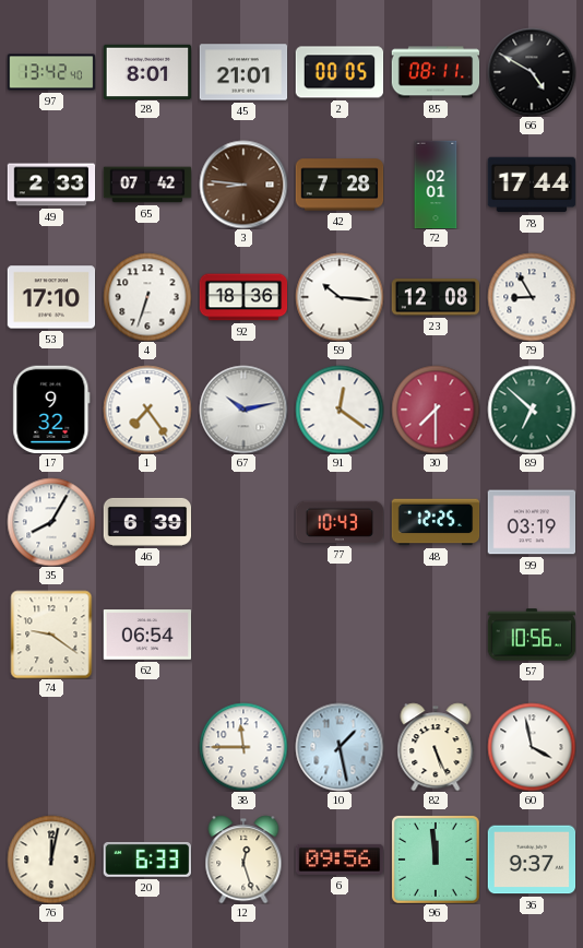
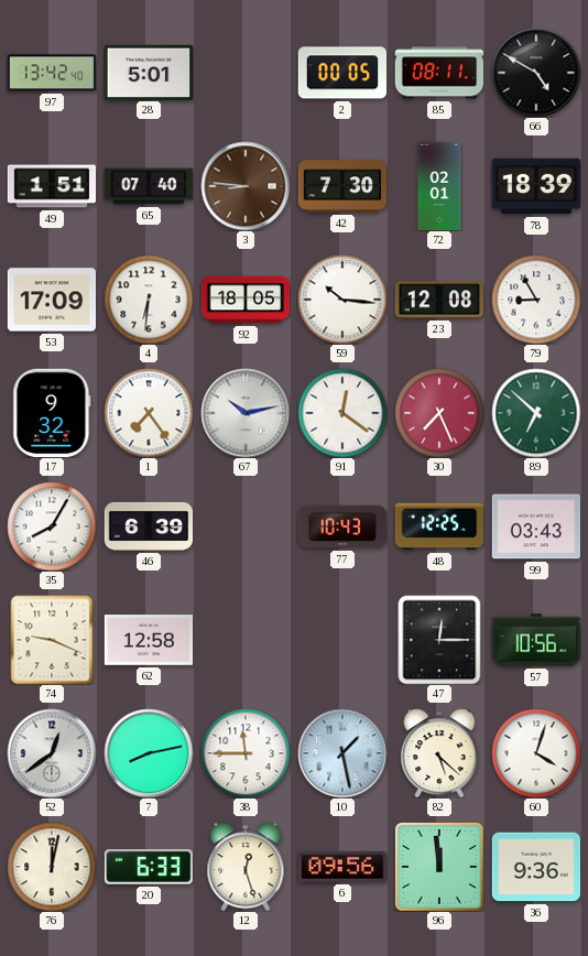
28: 8:01 -> 5:01 (149, 72)
45: 21:01 -> none (243, 72)
49: 2:33 -> 1:51 (52, 186)
65: 07:42 -> 07:40 (149, 186)
42: 7:28 -> 7:30 (342, 186)
78: 17:44 -> 18:39 (536, 186)
53: 17:10 -> 17:09 (52, 300)
4: 6:33 -> 6:31 (149, 300)
92: 18:36 -> 18:05 (246, 300)
30: 7:30 -> 7:26 (439, 413)
99: 03:19 -> 03:43 (536, 526)
74: 9:21 -> 9:19 (52, 640)
62: 06:54 -> 12:58 (149, 640)
47: none -> 12:15 (439, 640)
52: none -> 12:39 (52, 753)
7: none -> 8:13 (149, 753)
82: 5:26 -> 5:22 (439, 753)
60: 3:58 -> 4:03 (536, 753)
36: 9:37 -> 9:36 (536, 867)
